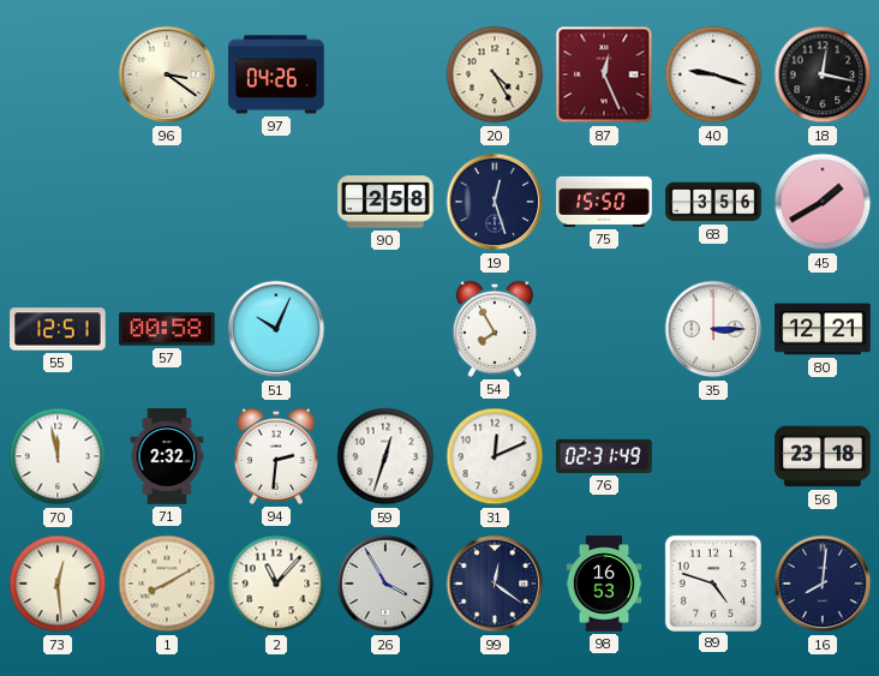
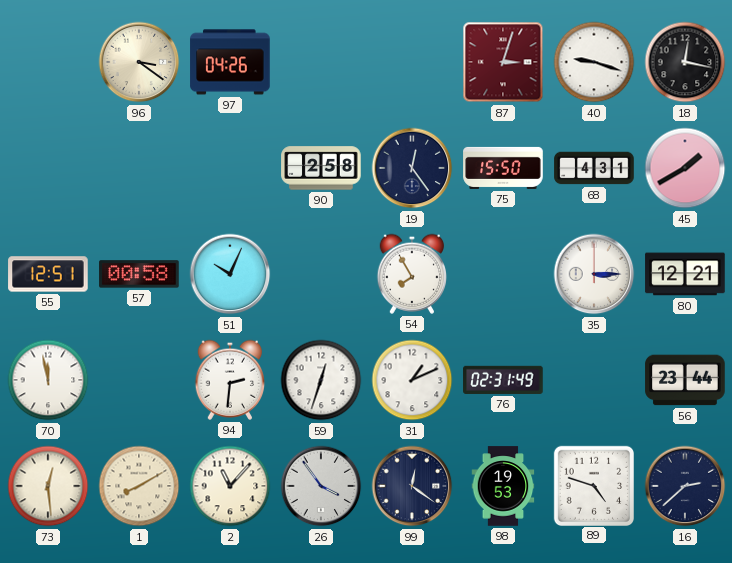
20: 4:25 -> none (495, 74)
87: 12:26 -> 3:03 (503, 62)
19: 12:27 -> 12:24 (412, 168)
68: 3:56 -> 4:31 (594, 168)
71: 2:32 -> none (167, 456)
31: 12:11 -> 1:11 (412, 380)
56: 23:18 -> 23:44 (685, 380)
26: 3:55 -> 3:54 (321, 486)
98: 16:53 -> 19:53 (503, 486)
16: 8:01 -> 2:38 (685, 486)
